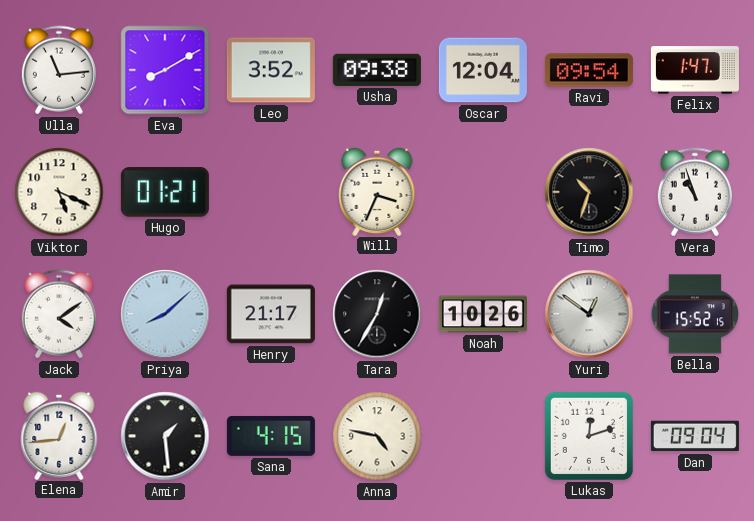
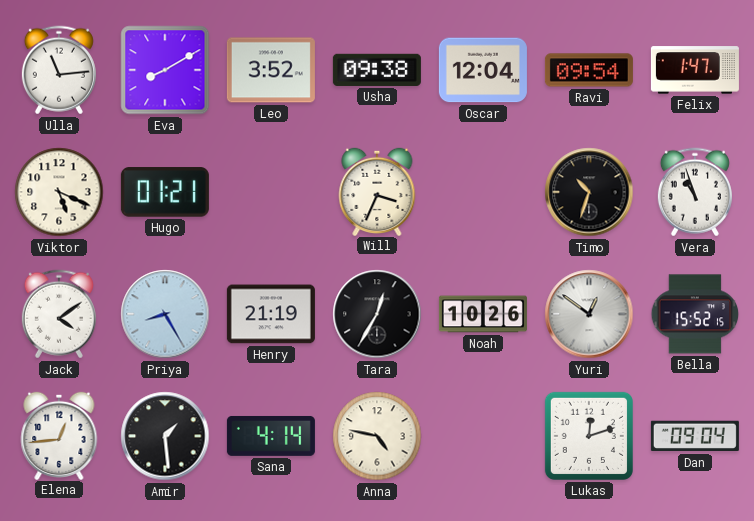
Priya: 8:08 -> 8:25 (165, 314)
Henry: 21:17 -> 21:19 (271, 314)
Sana: 4:15 -> 4:14 (271, 436)
